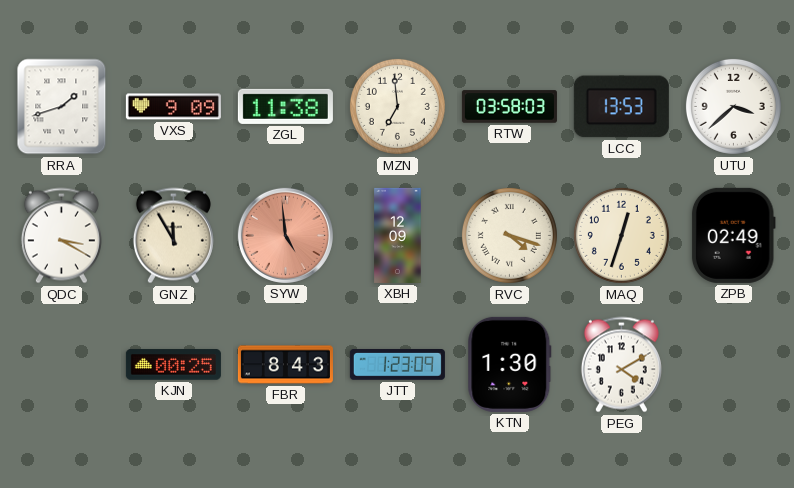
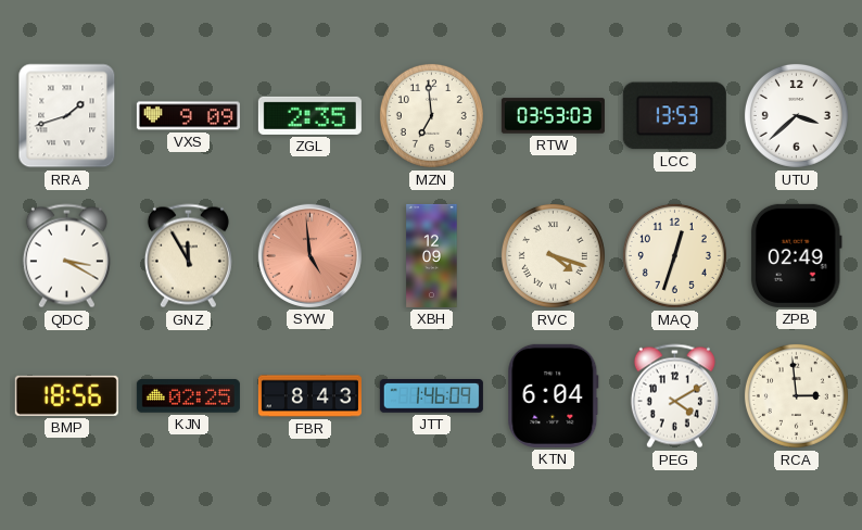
ZGL: 11:38 -> 2:35 (309, 115)
RTW: 03:58 -> 03:53 (553, 116)
BMP: none -> 18:56 (66, 395)
KJN: 00:25 -> 02:25 (188, 396)
JTT: 1:23 -> 1:46 (431, 396)
KTN: 1:30 -> 6:04 (554, 395)
RCA: none -> 2:59 (796, 395)
